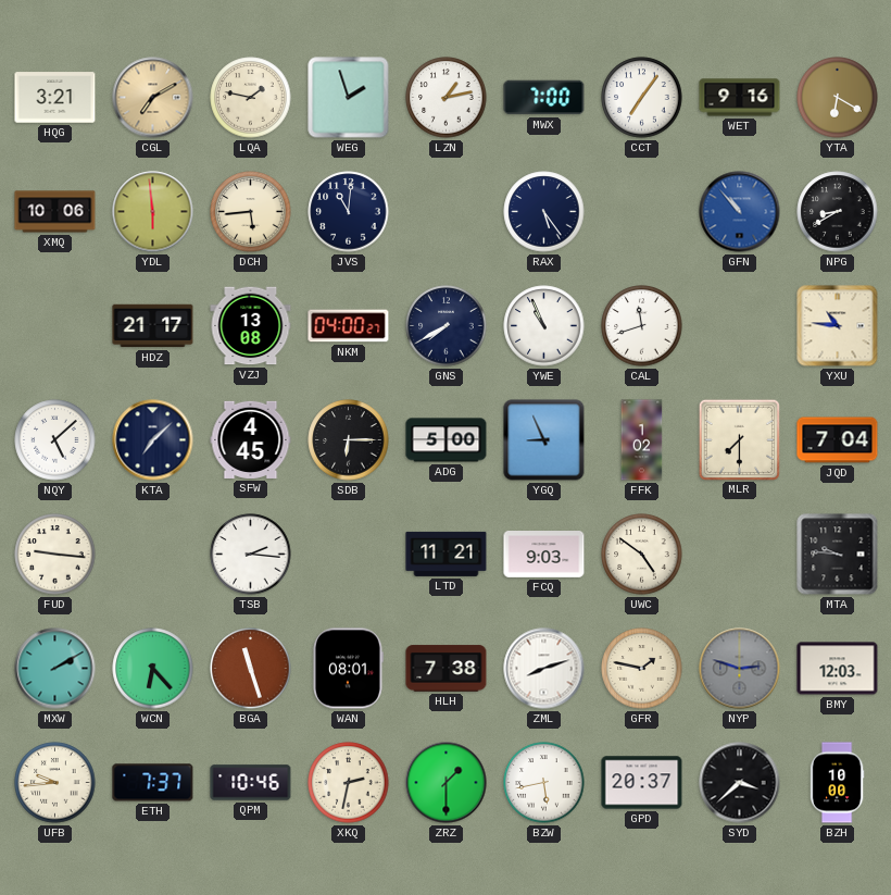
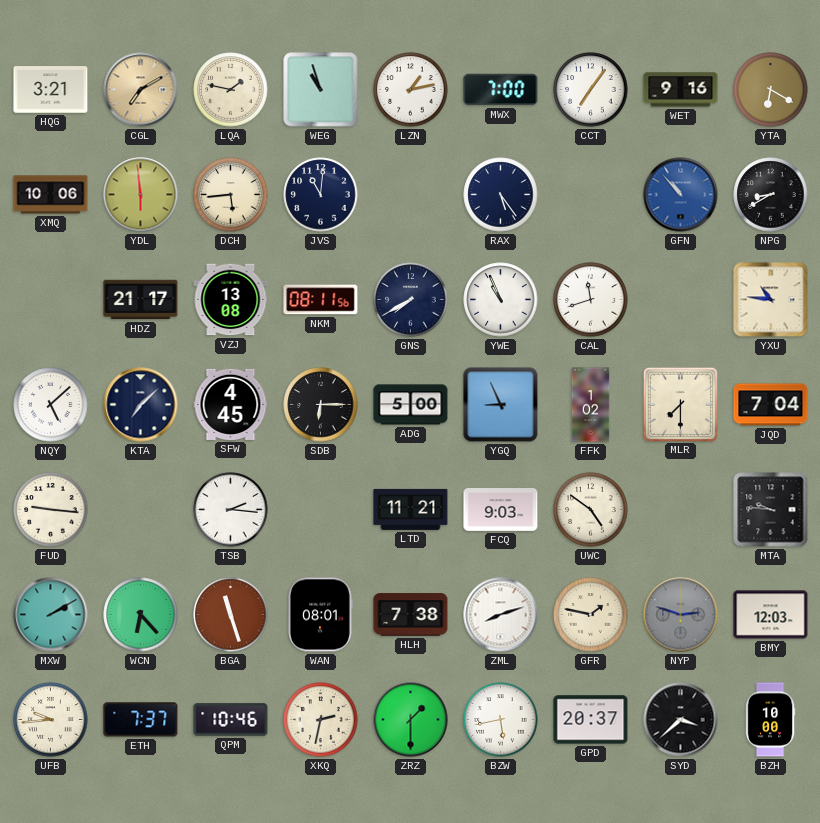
WEG: 1:57 -> 10:57 (321, 90)
NKM: 04:00 -> 08:11 (321, 300)
